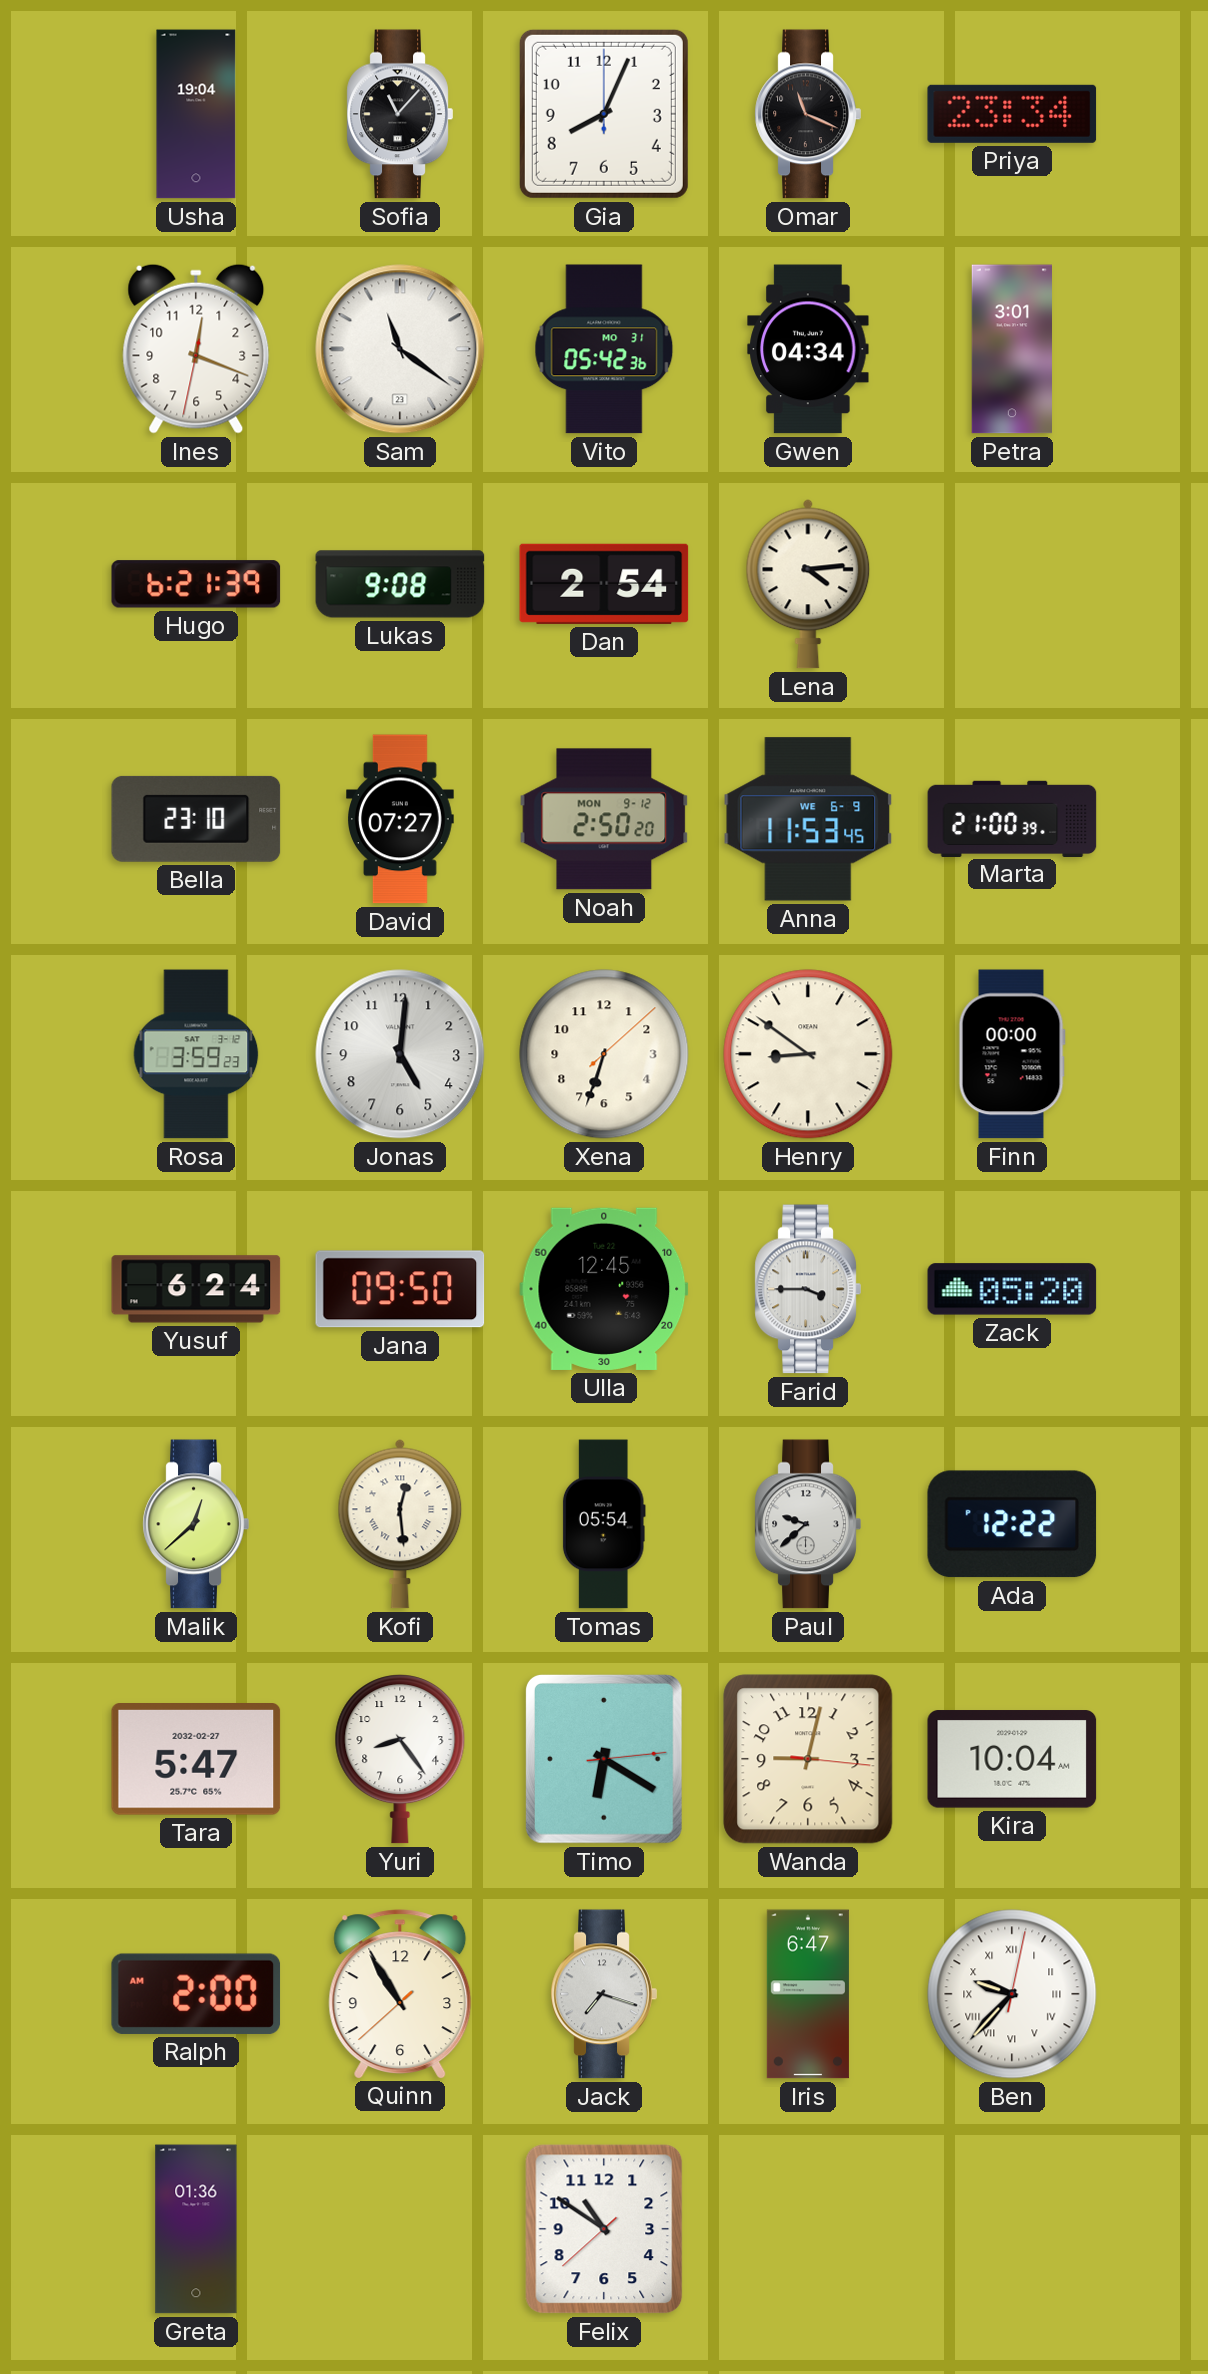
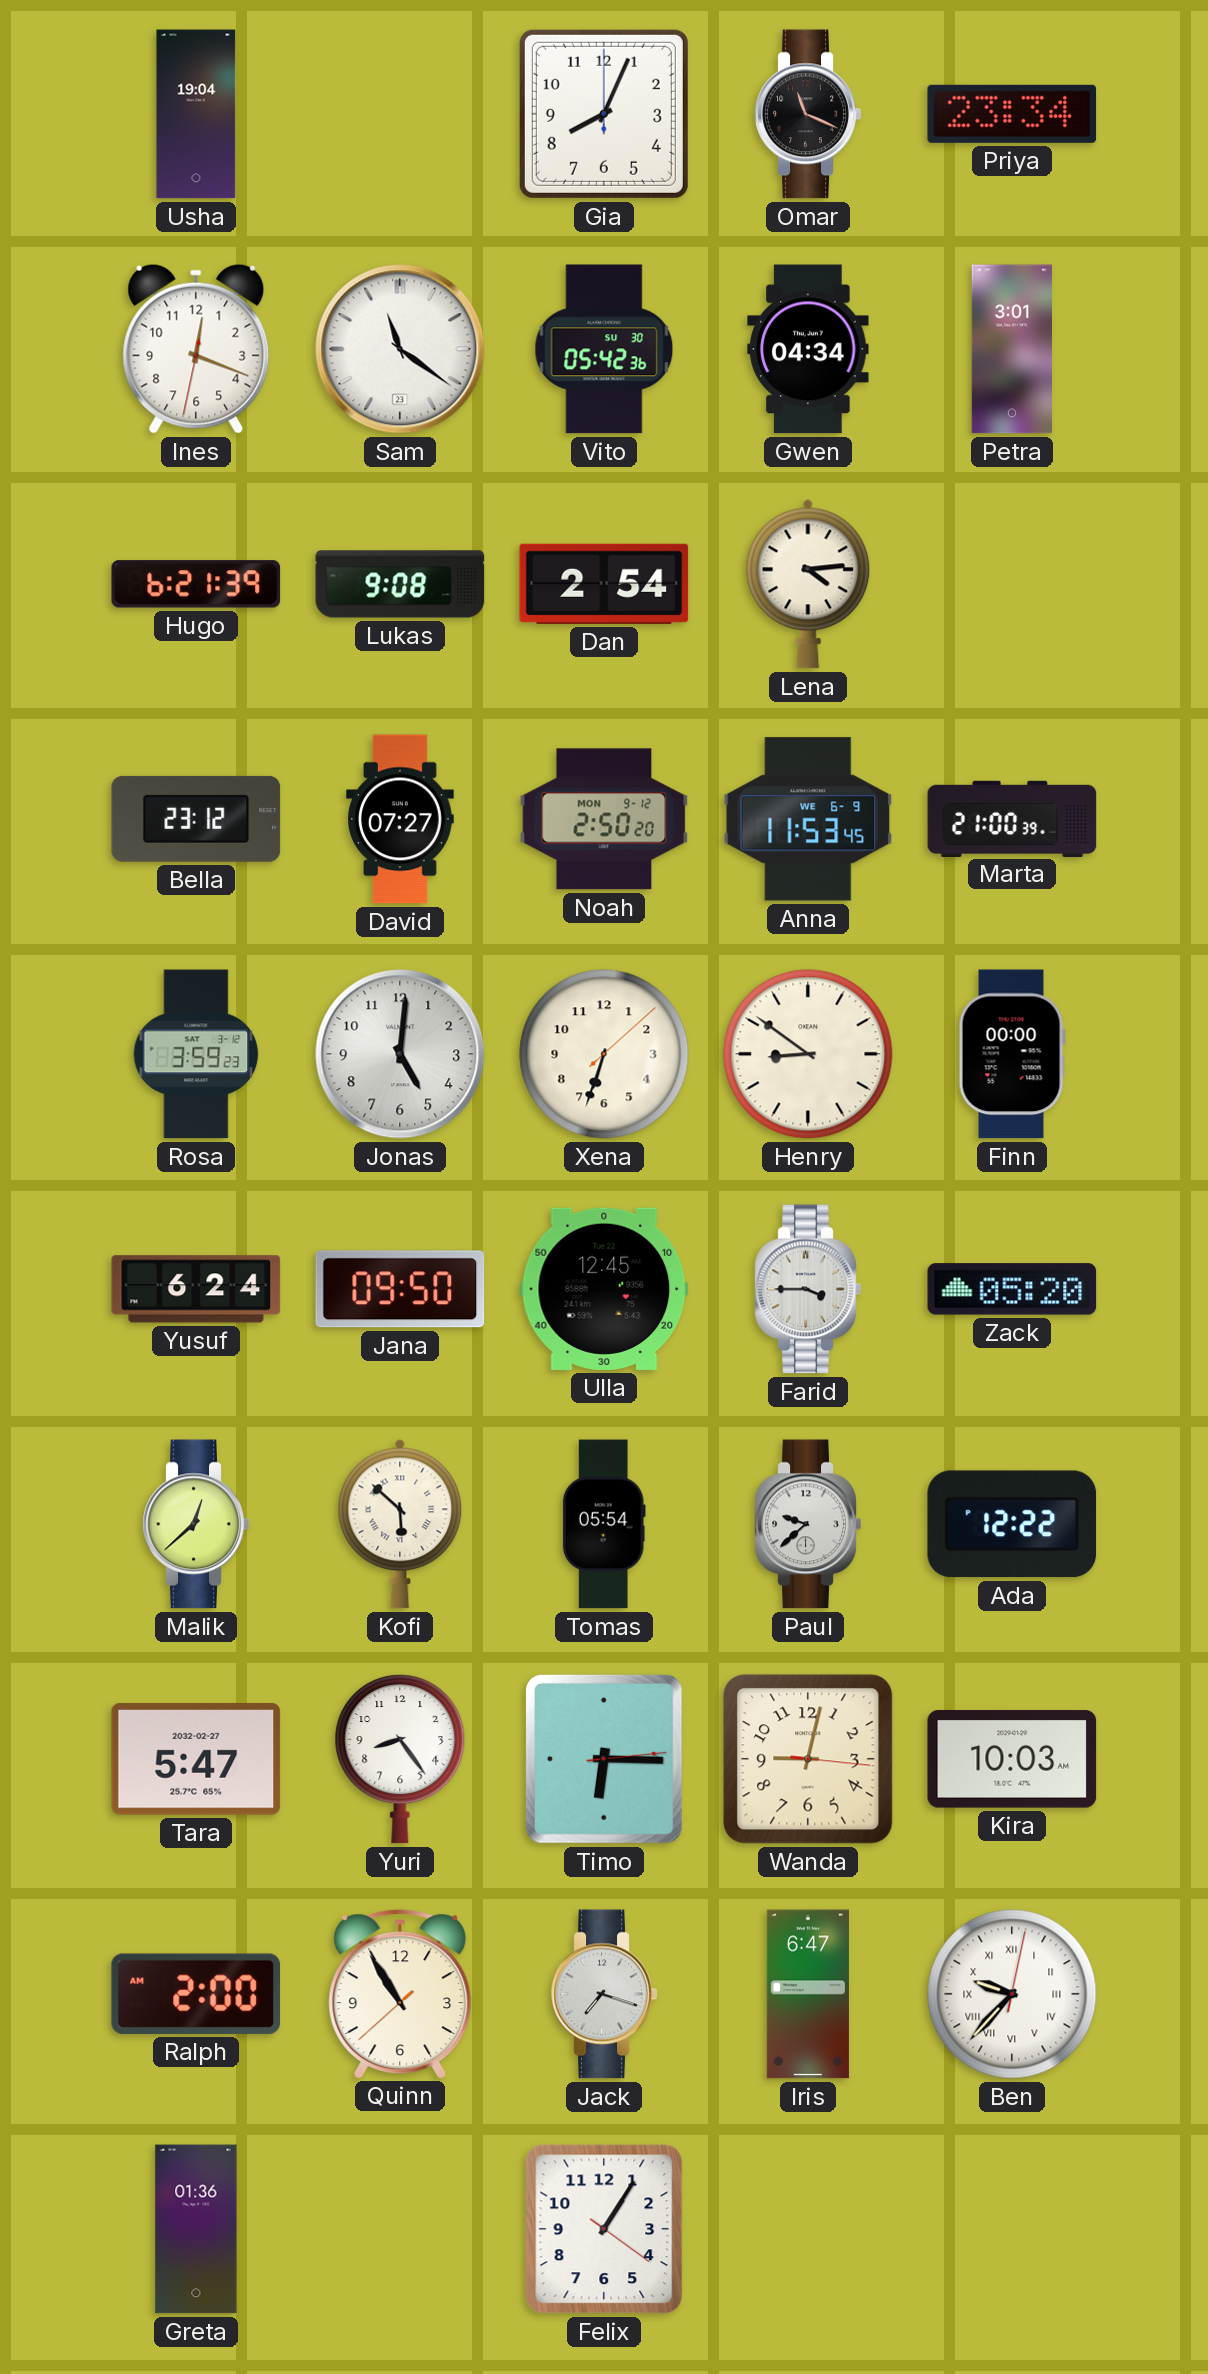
Sofia: 11:07 -> none (400, 114)
Vito date: MO 31 -> SU 30 (604, 349)
Bella: 23:10 -> 23:12 (196, 819)
Kofi: 12:29 -> 5:52 (400, 1524)
Timo: 6:20 -> 6:15 (604, 1759)
Kira: 10:04 -> 10:03 (1012, 1759)
Felix: 10:50 -> 1:05 (604, 2229)
